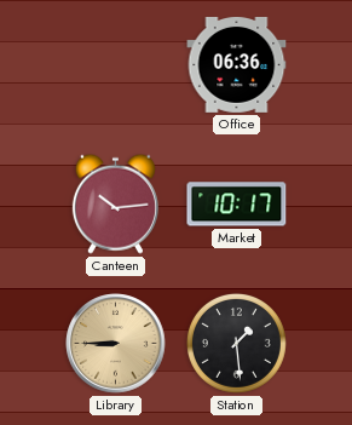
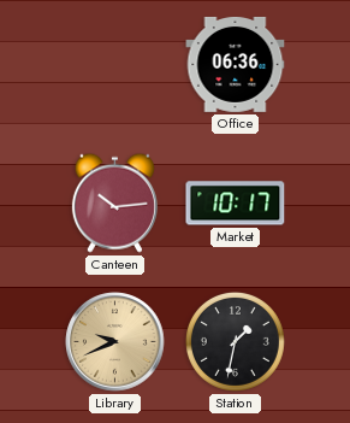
Library: 8:45 -> 9:41 (115, 342)
Station: 1:29 -> 1:32 (235, 341)
